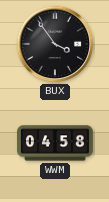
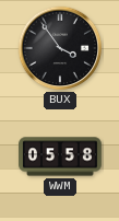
WWM: 04:58 -> 05:58 (61, 156)
